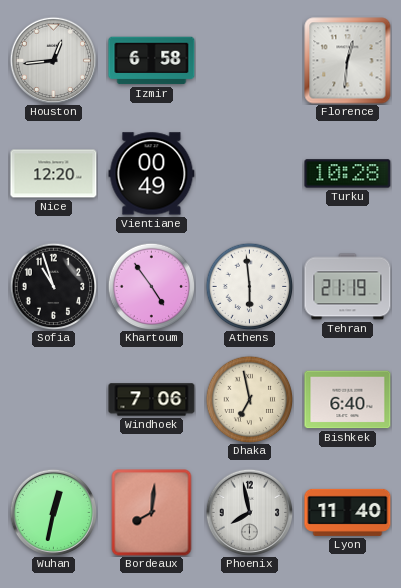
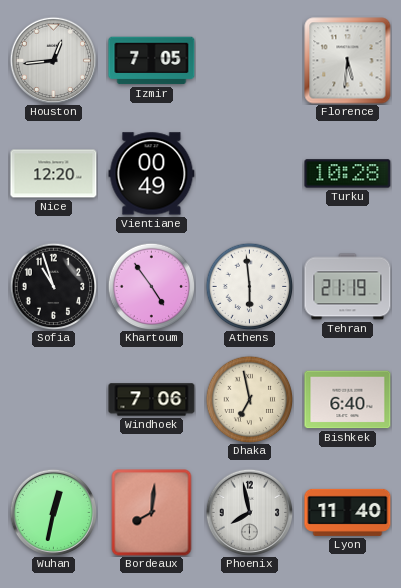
Izmir: 6:58 -> 7:05 (152, 61)
Florence: 12:31 -> 5:31 (348, 61)
